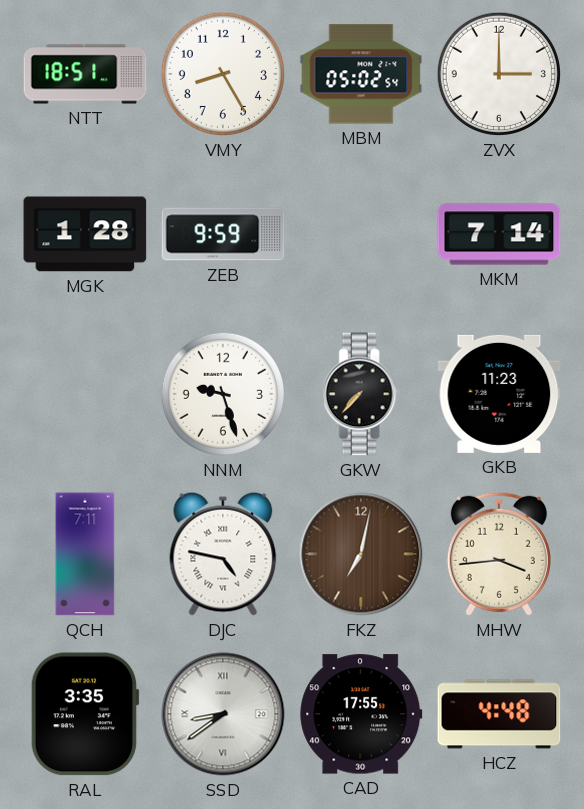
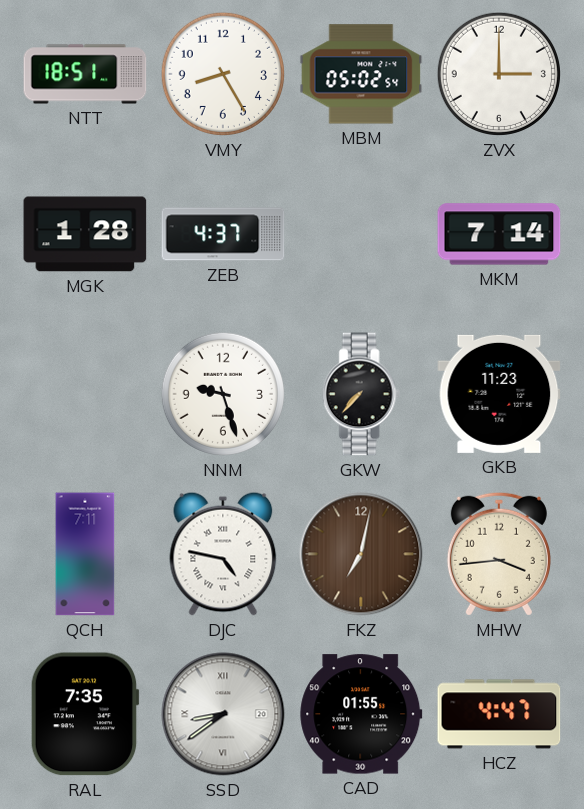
ZEB: 9:59 -> 4:37 (223, 234)
RAL: 3:35 -> 7:35 (85, 714)
CAD: 17:55 -> 01:55 (361, 714)
HCZ: 4:48 -> 4:47 (499, 714)
